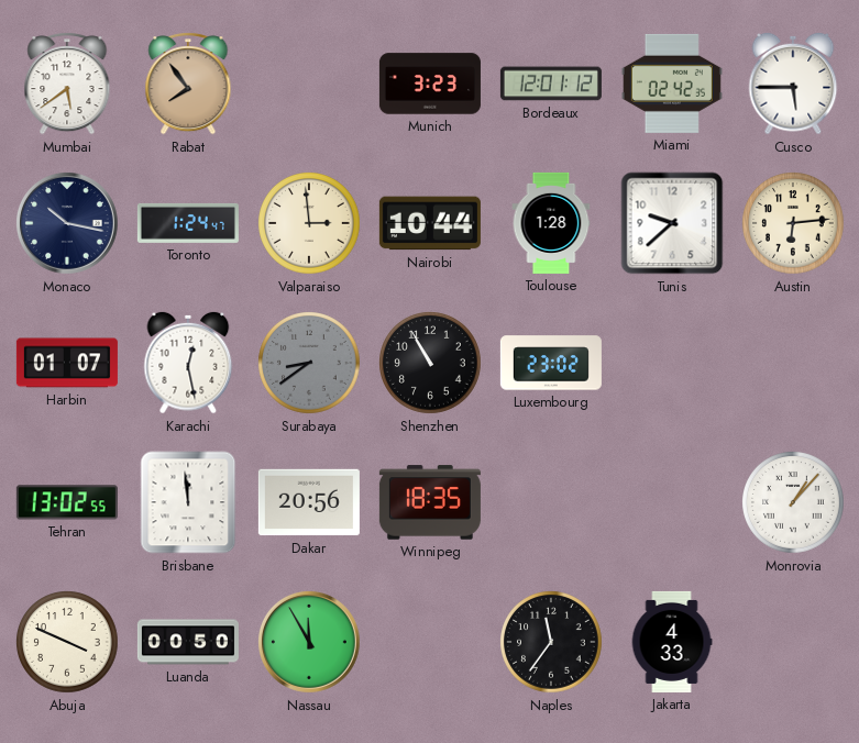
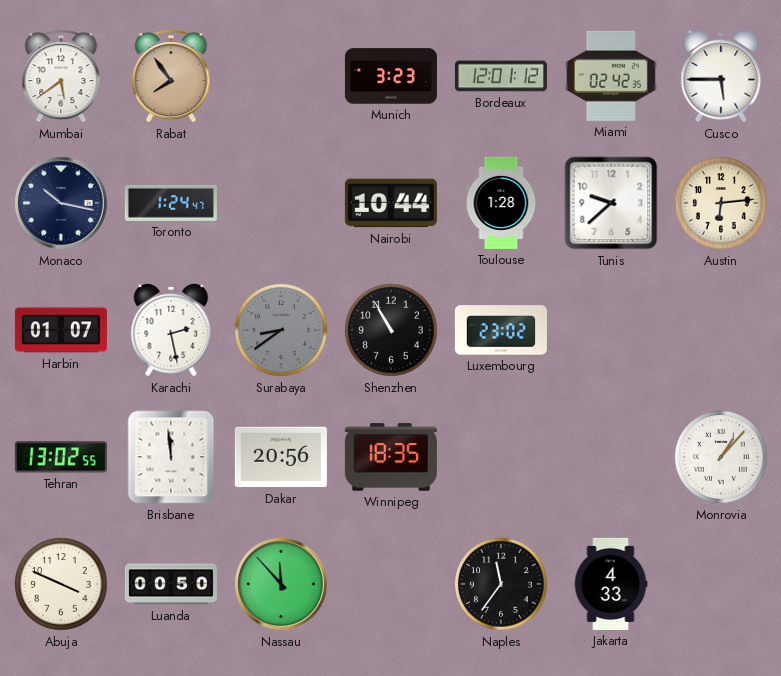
Valparaiso: 2:59 -> none (309, 223)
Karachi: 12:28 -> 2:28 (171, 330)
Nassau: 11:55 -> 11:53 (281, 584)
